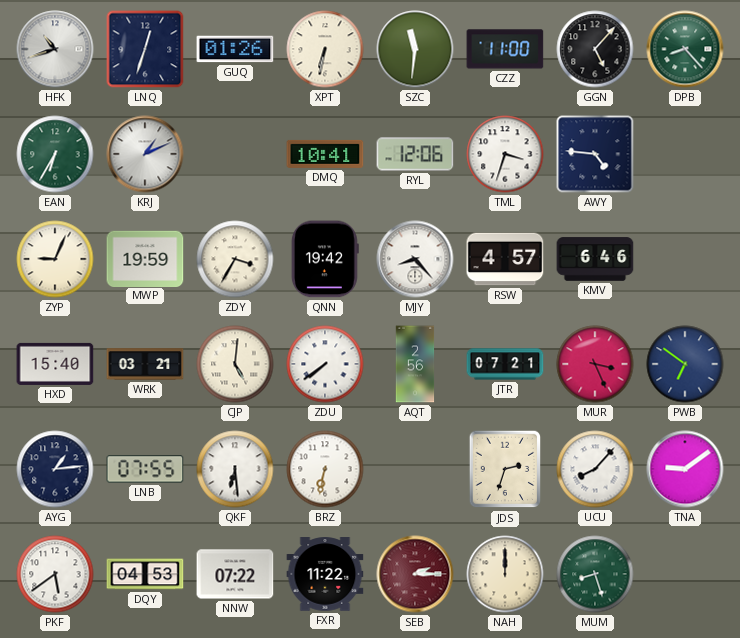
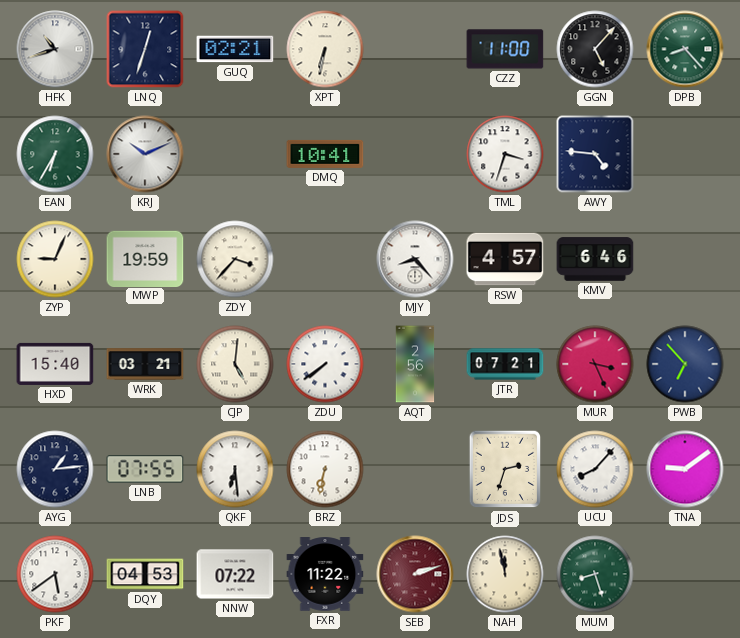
GUQ: 01:26 -> 02:21 (235, 49)
SZC: 11:31 -> none (415, 49)
KRJ: 1:11 -> 10:11 (145, 154)
RYL: 12:06 -> none (415, 154)
ZDY: 3:35 -> 3:37 (235, 259)
QNN: 19:42 -> none (325, 259)
PWB: 6:51 -> 6:53 (685, 364)
SEB: 2:15 -> 2:12 (415, 574)
NAH: 12:00 -> 11:58 (505, 574)
